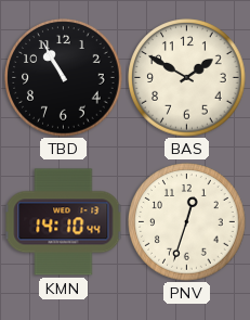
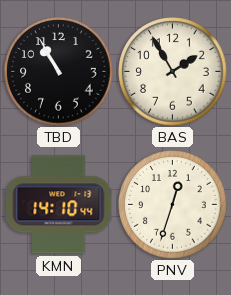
BAS: 1:50 -> 1:55 (173, 72)
